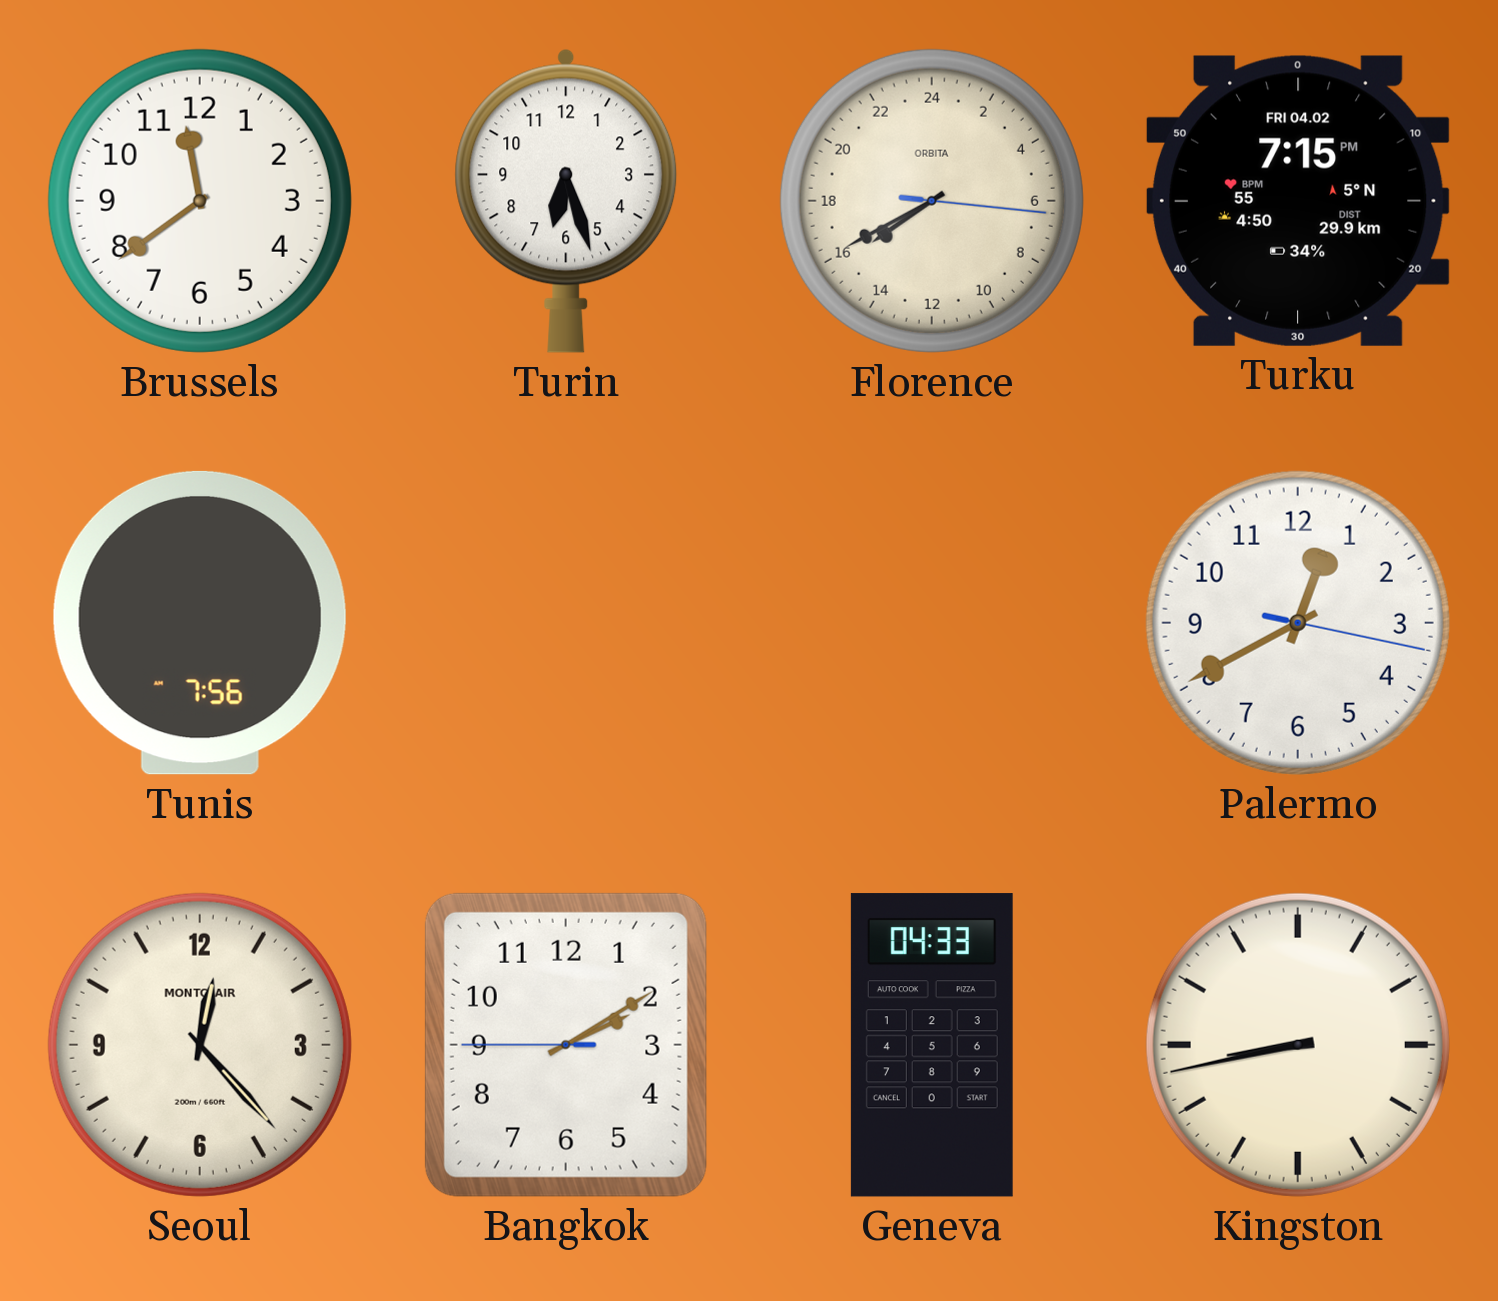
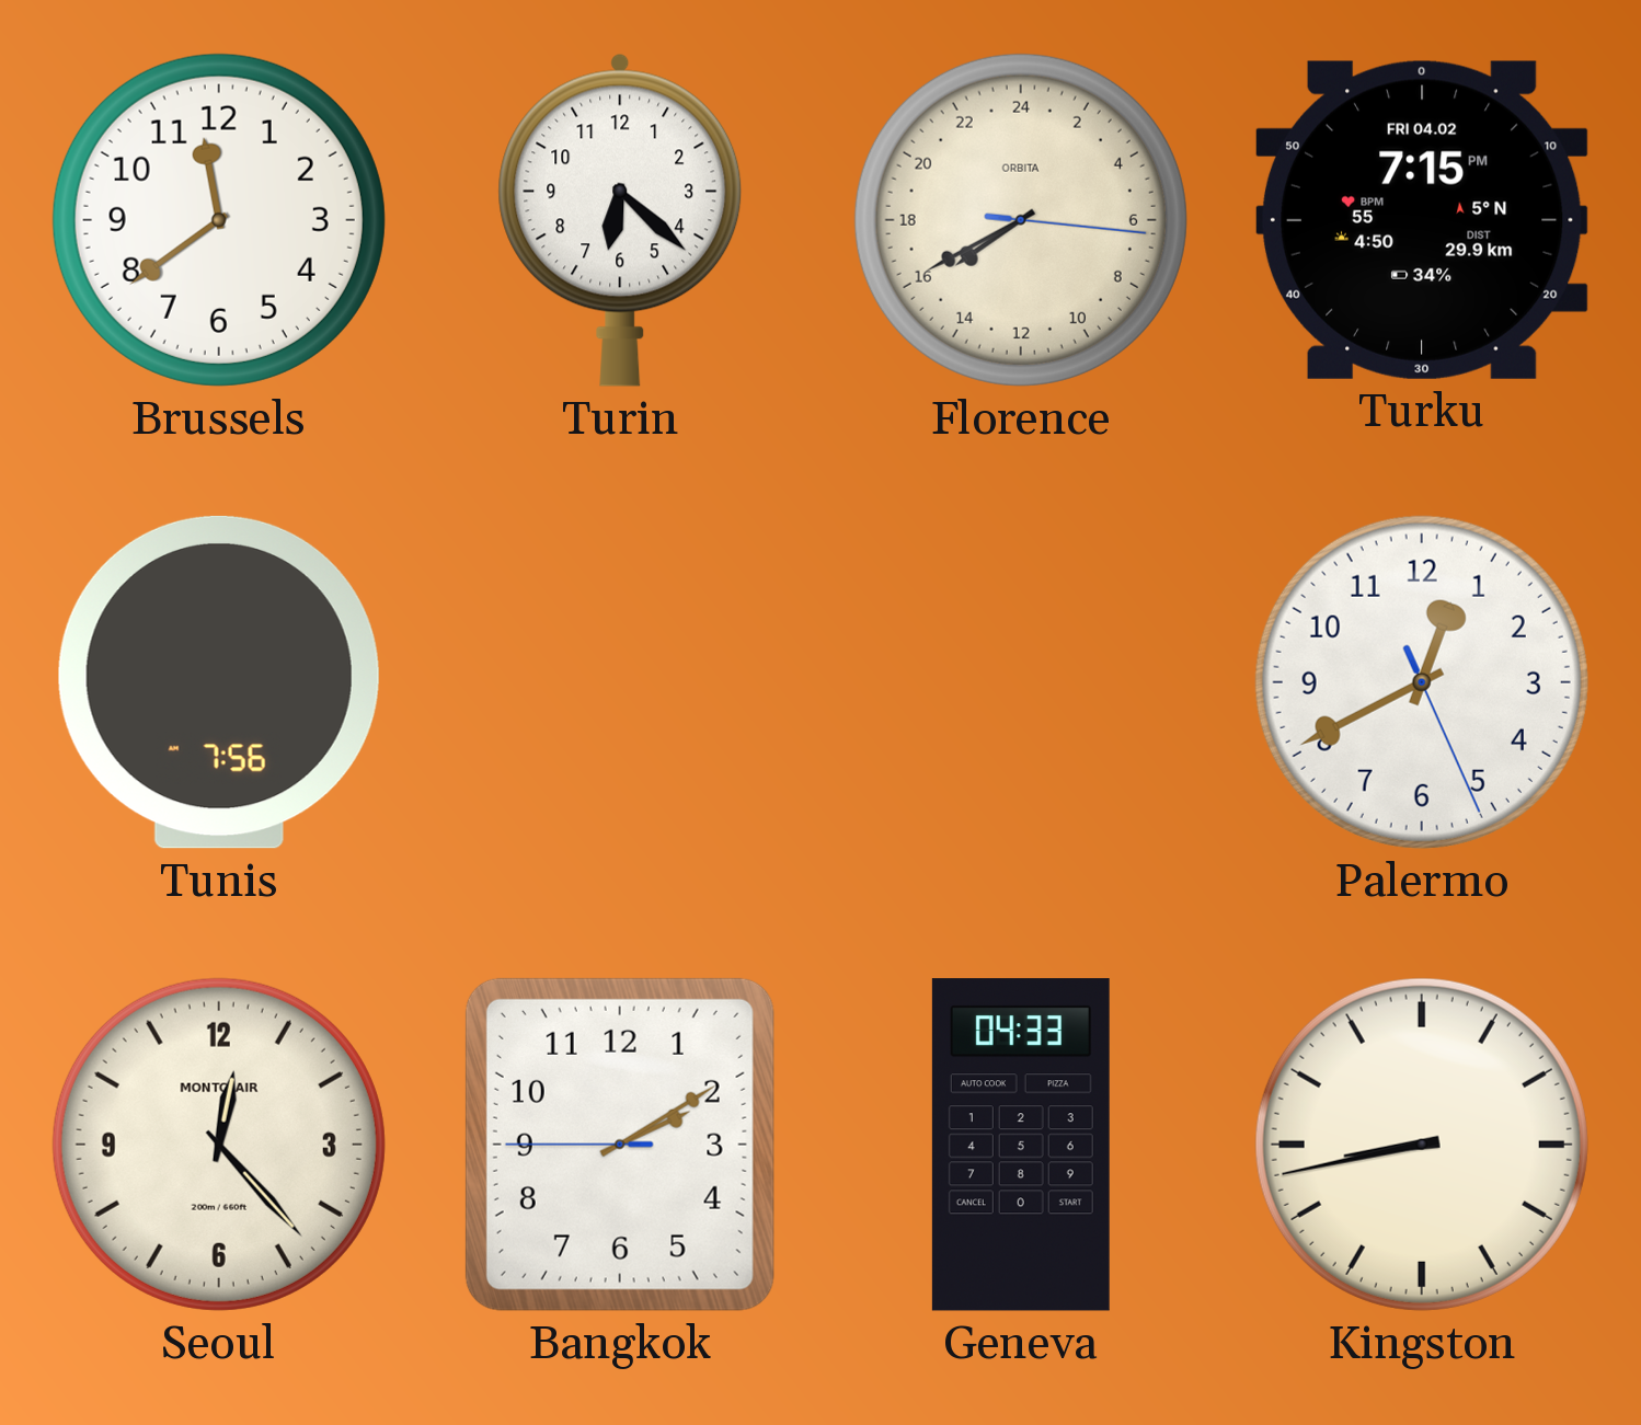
Turin: 6:27 -> 6:22 (620, 220)
Palermo: 12:40:17 -> 12:40:26 (1422, 682)
